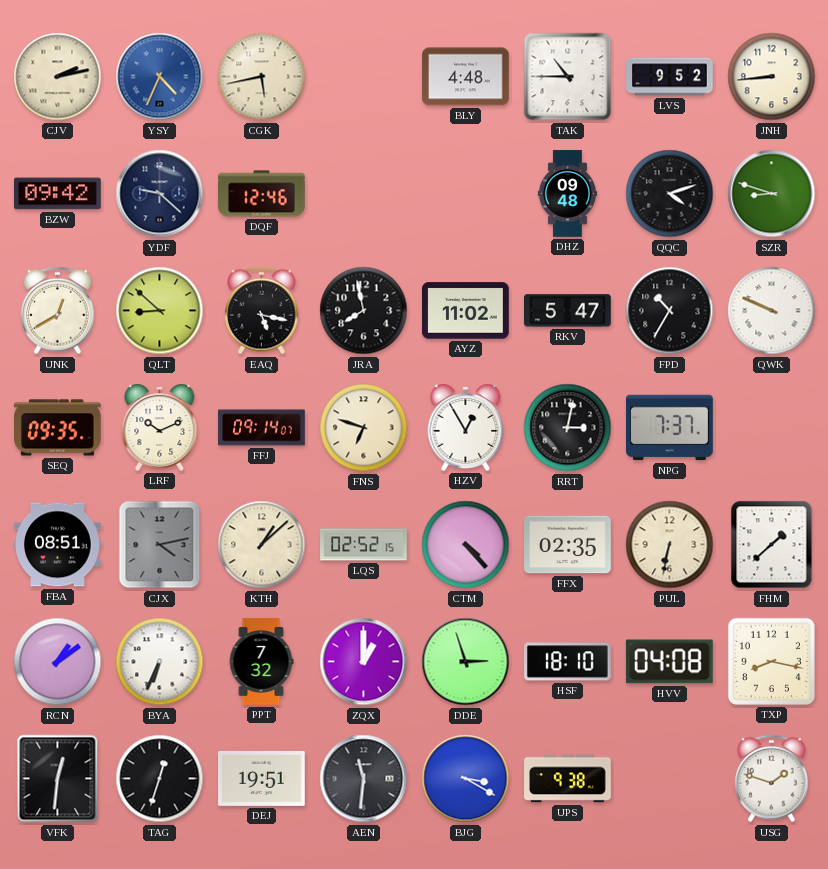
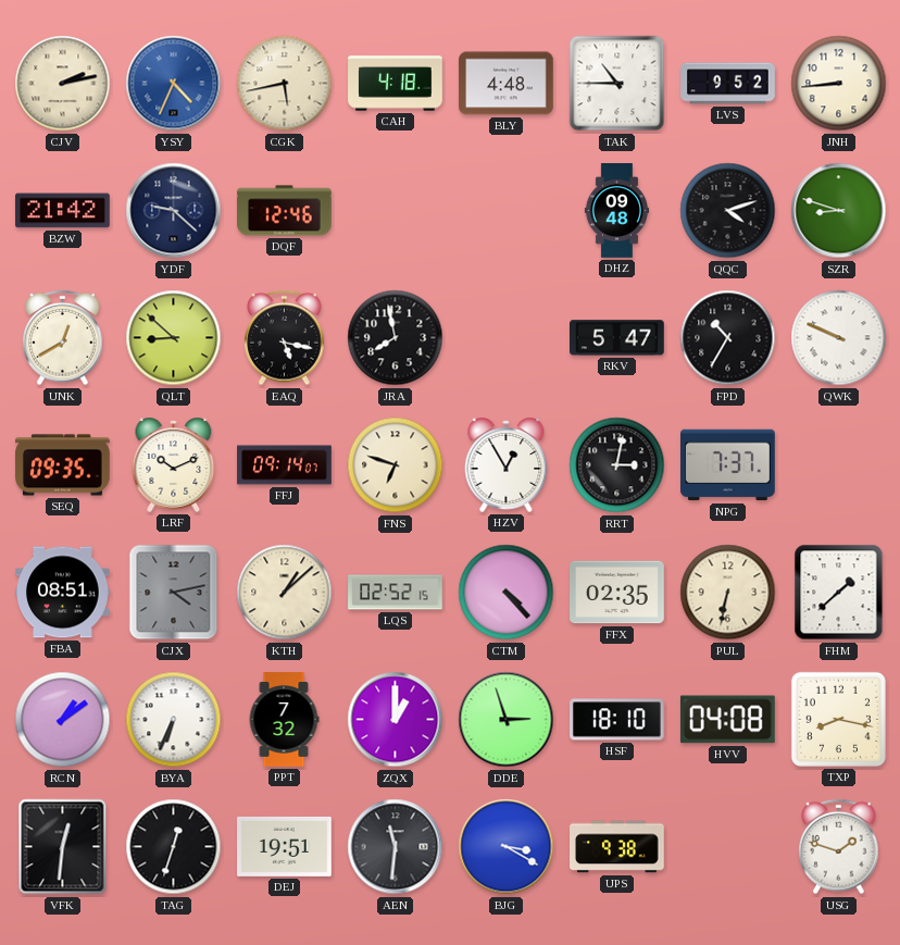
CAH: none -> 4:18 (396, 84)
BZW: 09:42 -> 21:42 (63, 211)
AYZ: 11:02 -> none (466, 311)
